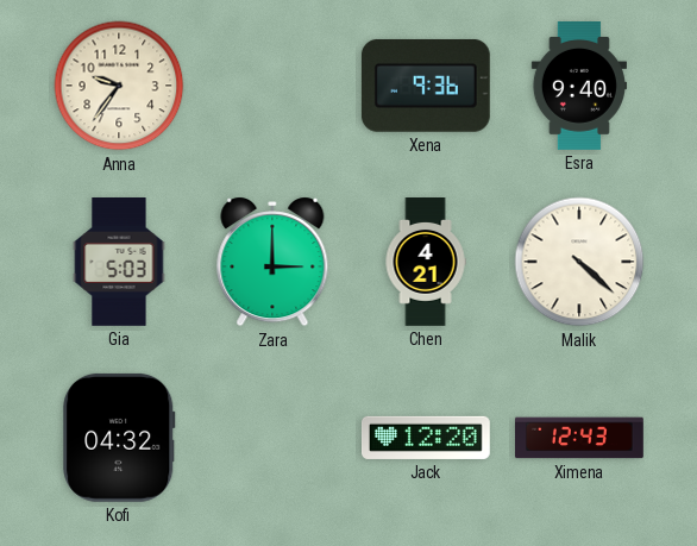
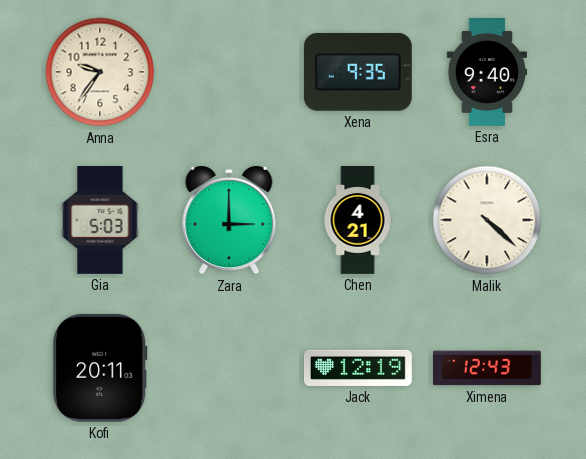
Xena: 9:36 -> 9:35 (358, 72)
Kofi: 04:32 -> 20:11 (100, 368)
Jack: 12:20 -> 12:19 (358, 368)
